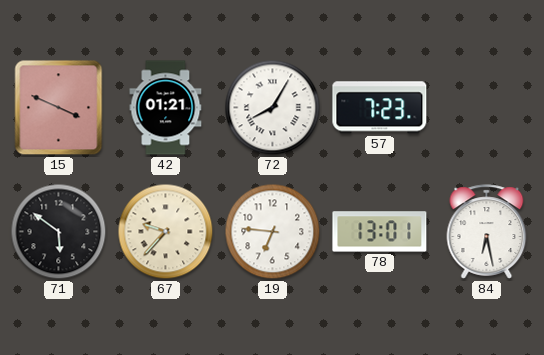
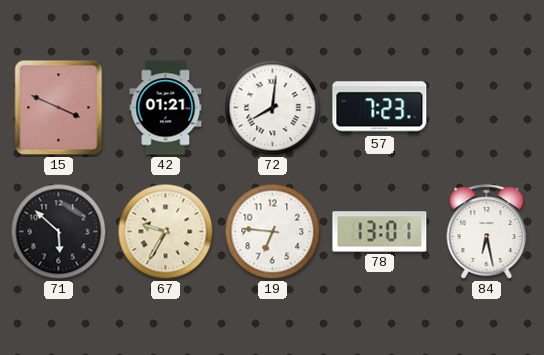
72: 8:05 -> 8:01 (273, 108)
71: 5:51 -> 5:52 (59, 232)
67: 9:37 -> 9:35 (166, 232)
